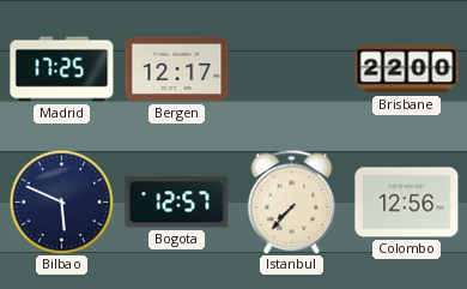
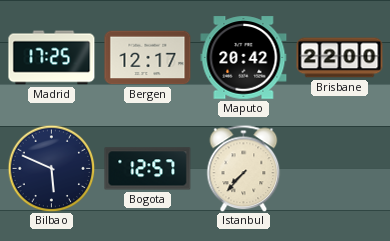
Maputo: none -> 20:42 (244, 58)
Colombo: 12:56 -> none (407, 203)
